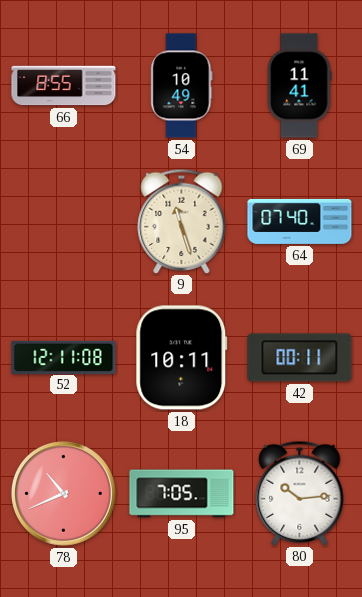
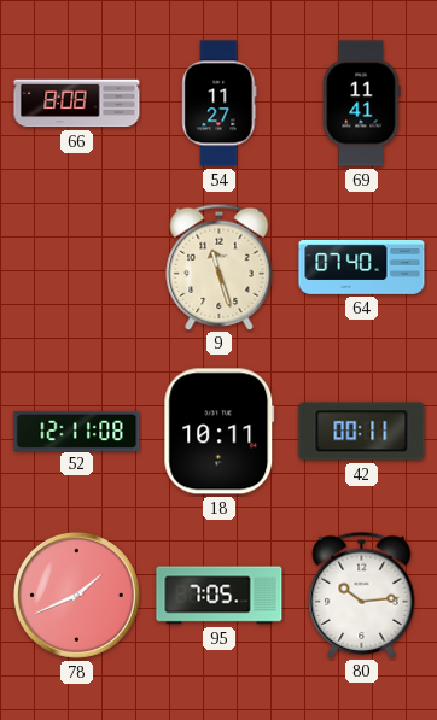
66: 8:55 -> 8:08 (77, 104)
54: 10:49 -> 11:27 (220, 104)
78: 10:41 -> 1:41 (76, 595)
